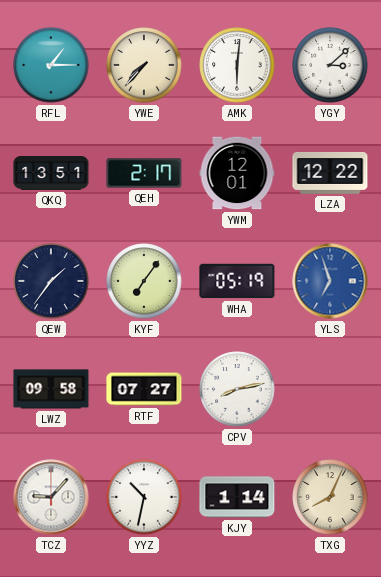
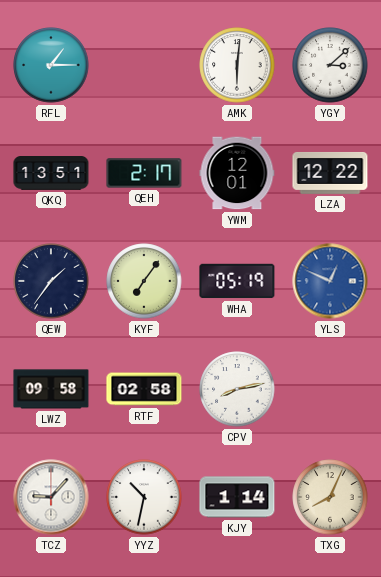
YWE: 7:37 -> none (144, 65)
YLS: 6:57 -> 12:49 (330, 281)
RTF: 07:27 -> 02:58 (144, 389)
